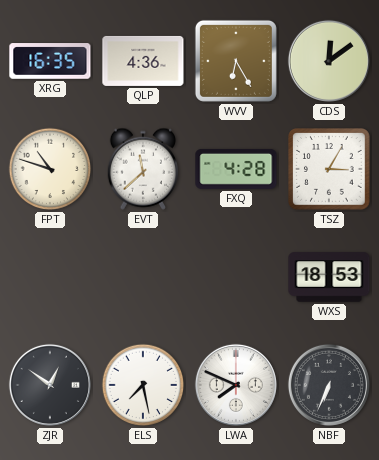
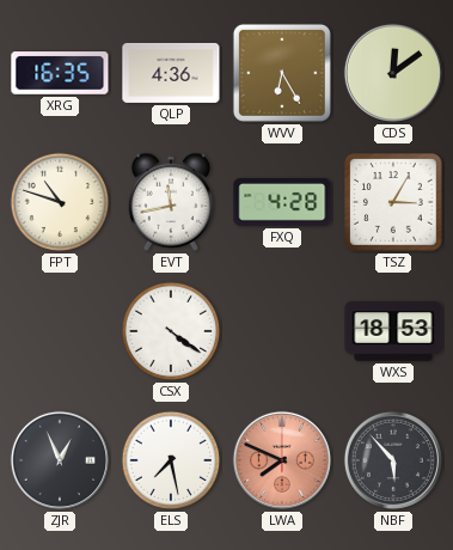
EVT: 11:38 -> 11:43 (170, 202)
CSX: none -> 4:21 (171, 331)
ZJR: 12:51 -> 12:56 (60, 460)
LWA dial: white -> salmon (282, 460)
NBF: 6:34 -> 5:53 (393, 460)
